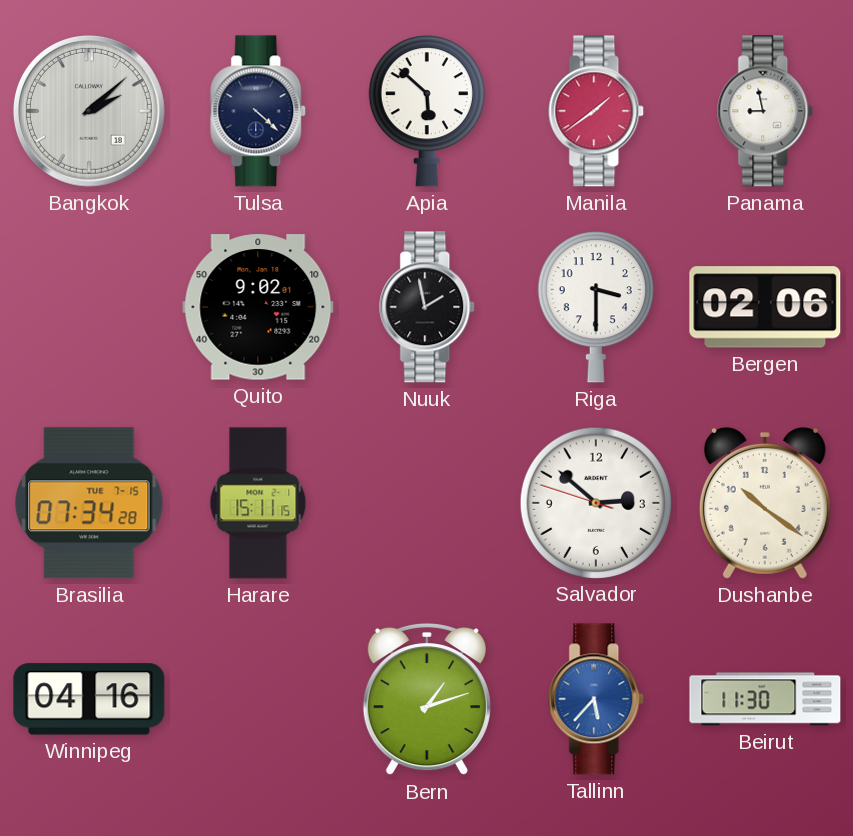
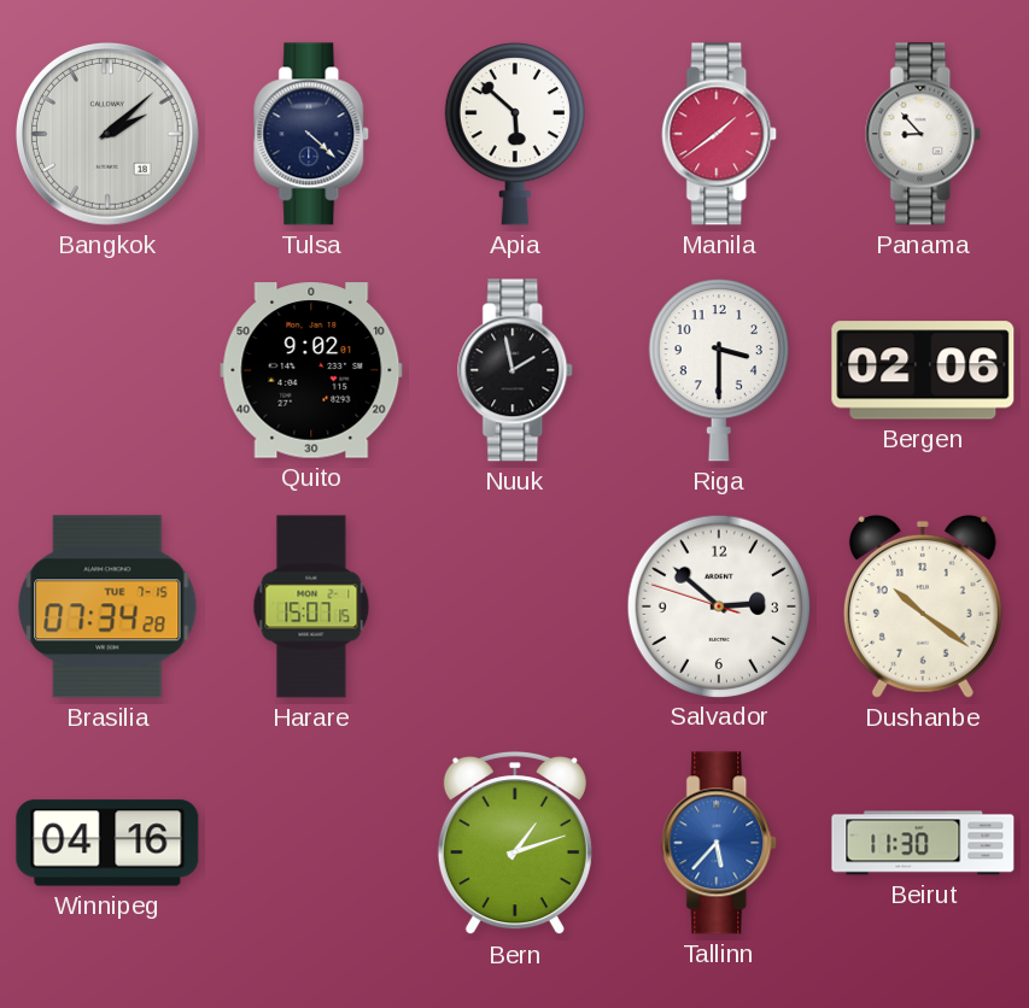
Panama: 8:58 -> 8:53 (924, 134)
Harare: 15:11 -> 15:07 (311, 606)
